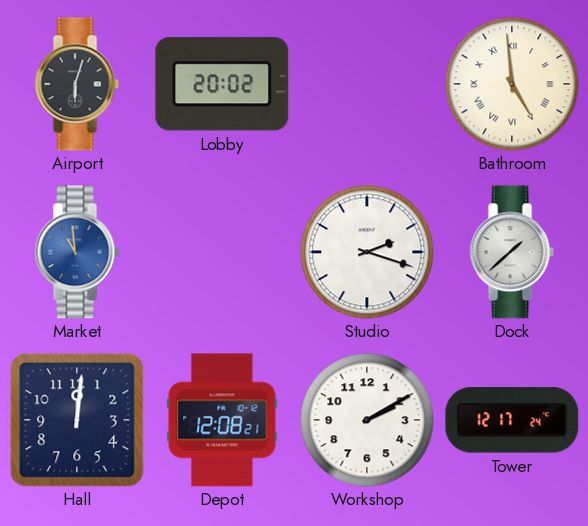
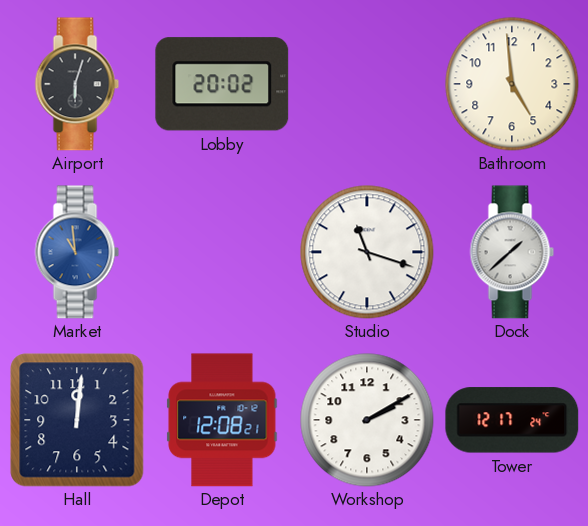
Bathroom numerals: Roman -> Arabic (512, 84)
Studio: 2:18 -> 11:18 (367, 252)
